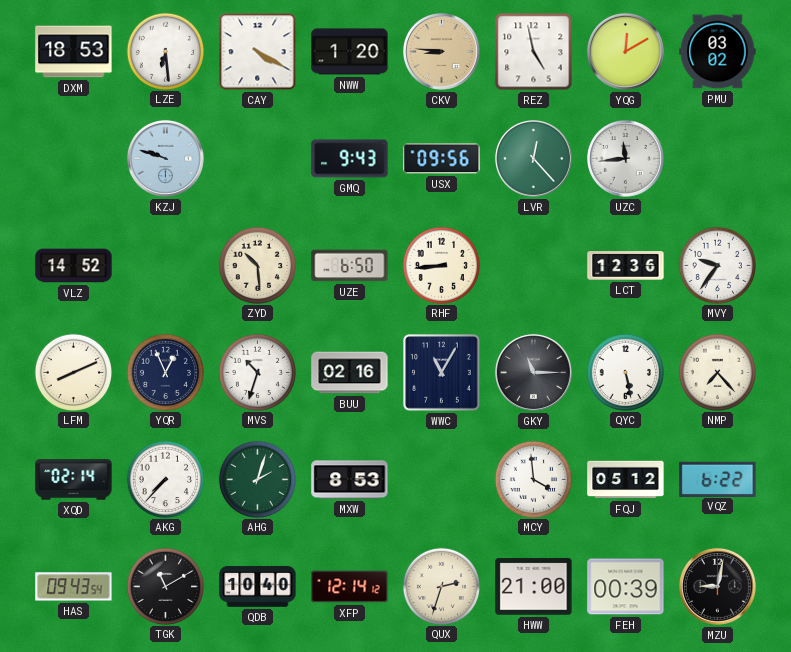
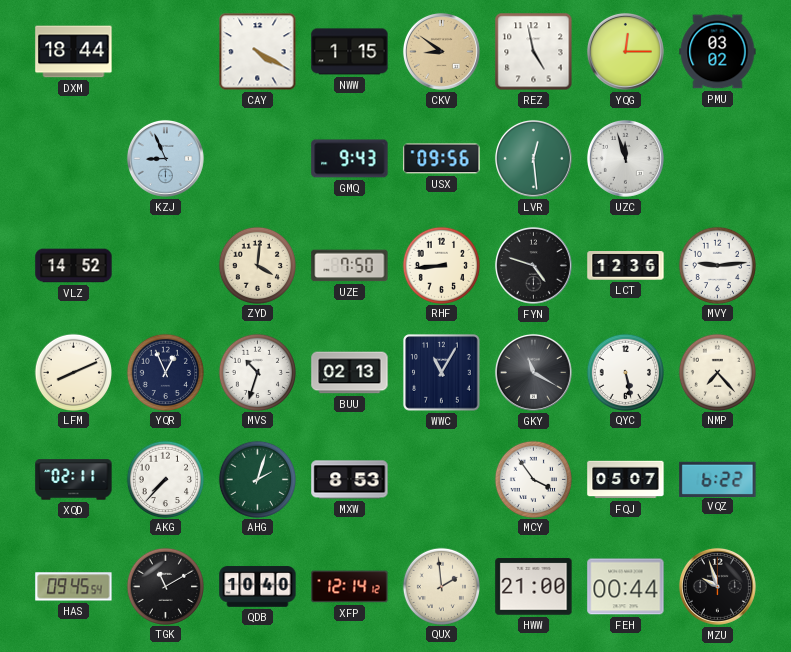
DXM: 18:53 -> 18:44 (74, 52)
LZE: 6:29 -> none (165, 51)
NWW: 1:20 -> 1:15 (350, 52)
CKV: 8:46 -> 8:51 (441, 51)
YQG: 12:10 -> 12:15 (625, 51)
KZJ: 9:48 -> 8:56 (165, 158)
LVR: 12:23 -> 12:29 (533, 158)
UZC: 11:44 -> 11:57 (625, 158)
ZYD: 10:29 -> 4:01 (257, 265)
UZE: 6:50 -> 7:50 (350, 266)
FYN: none -> 4:48 (533, 265)
MVY: 9:36 -> 9:14 (717, 265)
BUU: 02:16 -> 02:13 (350, 373)
GKY: 11:15 -> 11:20 (533, 372)
XQD: 02:14 -> 02:11 (74, 480)
MCY: 3:59 -> 3:54 (533, 479)
FQJ: 05:12 -> 05:07 (626, 480)
HAS: 09:43 -> 09:45 (74, 587)
QUX: 2:33 -> 1:59 (441, 586)
FEH: 00:39 -> 00:44 (626, 587)
MZU: 9:02 -> 9:57 (717, 586)
